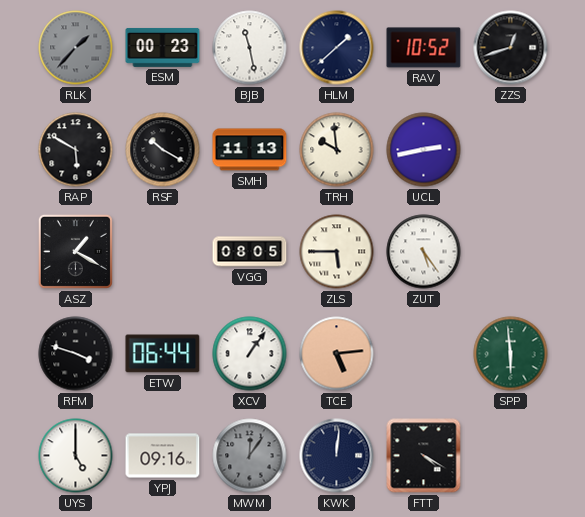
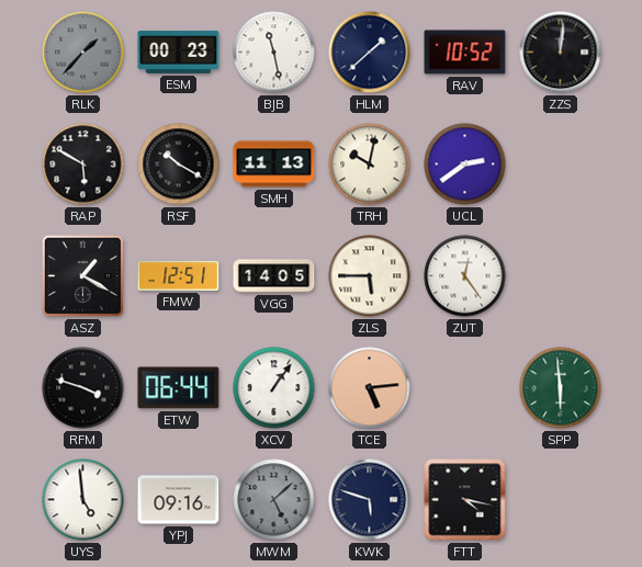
ZZS: 12:42 -> 12:01 (561, 53)
TRH: 9:59 -> 10:02 (370, 165)
UCL: 2:43 -> 2:39 (465, 165)
FMW: none -> 12:51 (179, 275)
VGG: 08:05 -> 14:05 (274, 276)
ZUT: 5:24 -> 12:24 (465, 276)
UYS: 5:00 -> 4:59 (83, 500)
MWM: 12:06 -> 5:08 (274, 500)
KWK: 12:01 -> 5:48 (370, 500)
FTT: 4:20 -> 4:17 (465, 500)
